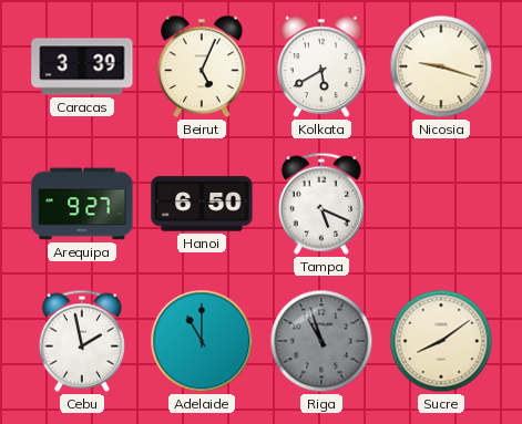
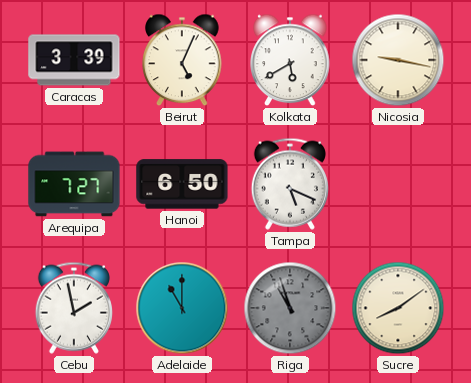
Nicosia: 9:18 -> 9:17 (398, 60)
Arequipa: 9:27 -> 7:27 (74, 184)
